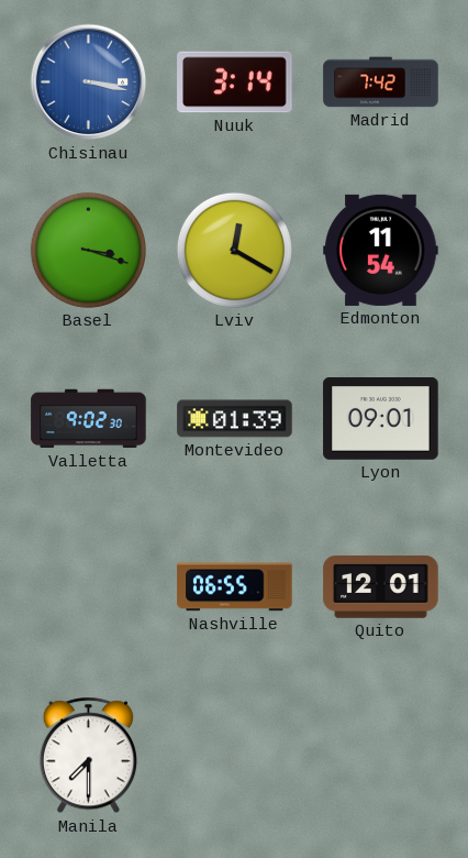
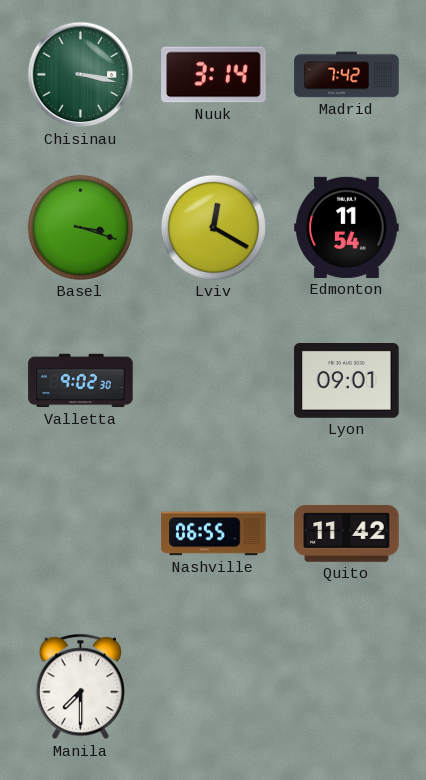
Chisinau dial: blue -> green (81, 75)
Montevideo: 01:39 -> none (235, 419)
Quito: 12:01 -> 11:42 (347, 534)
